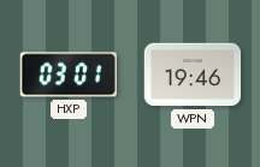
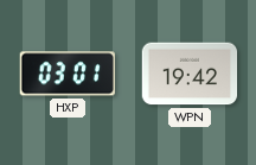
WPN: 19:46 -> 19:42 (190, 74)
